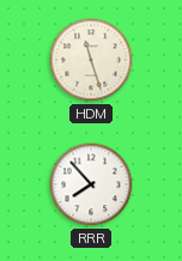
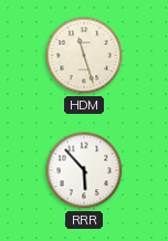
RRR: 7:53 -> 5:53 (84, 170)
